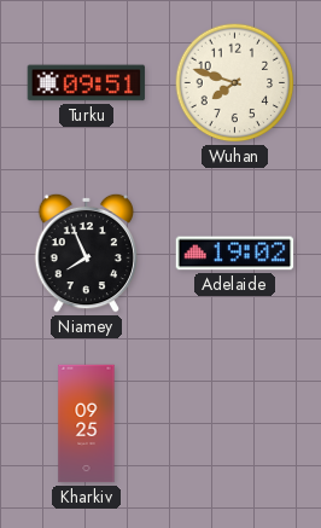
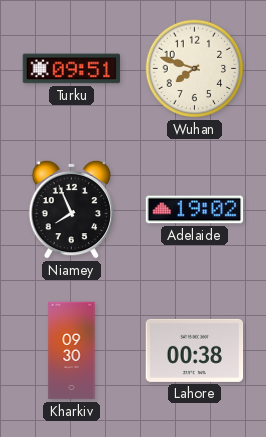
Kharkiv: 09:25 -> 09:30 (72, 351)
Lahore: none -> 00:38 (195, 350)
